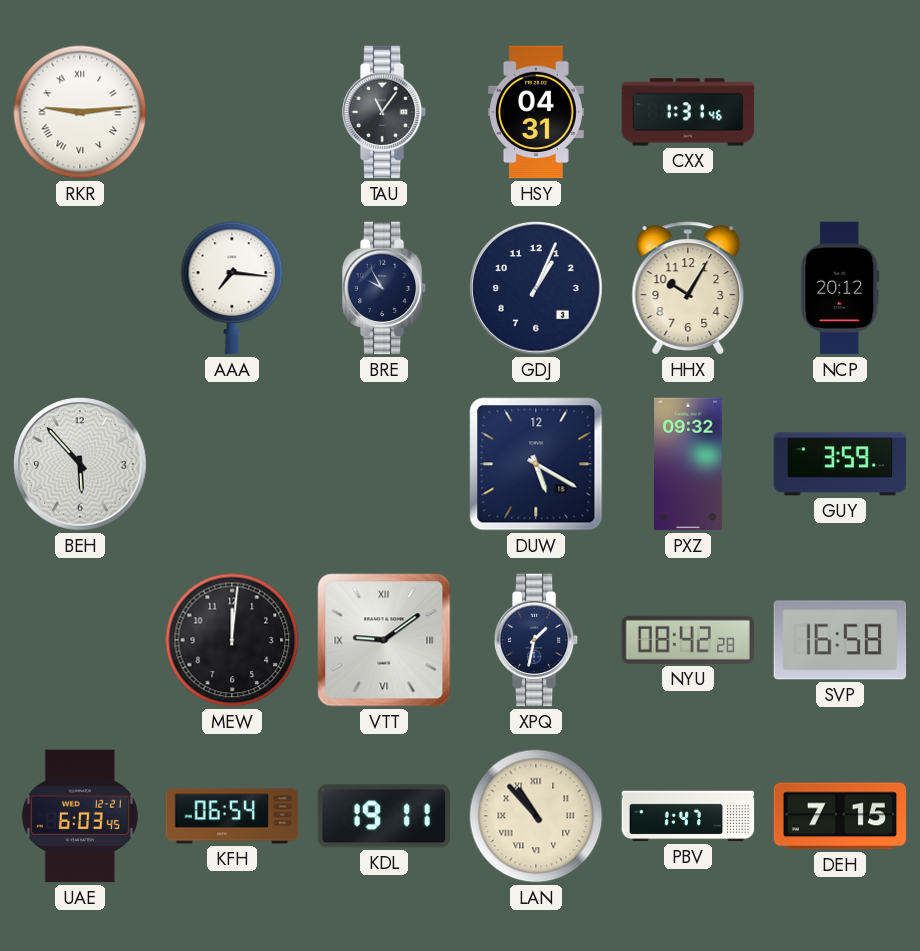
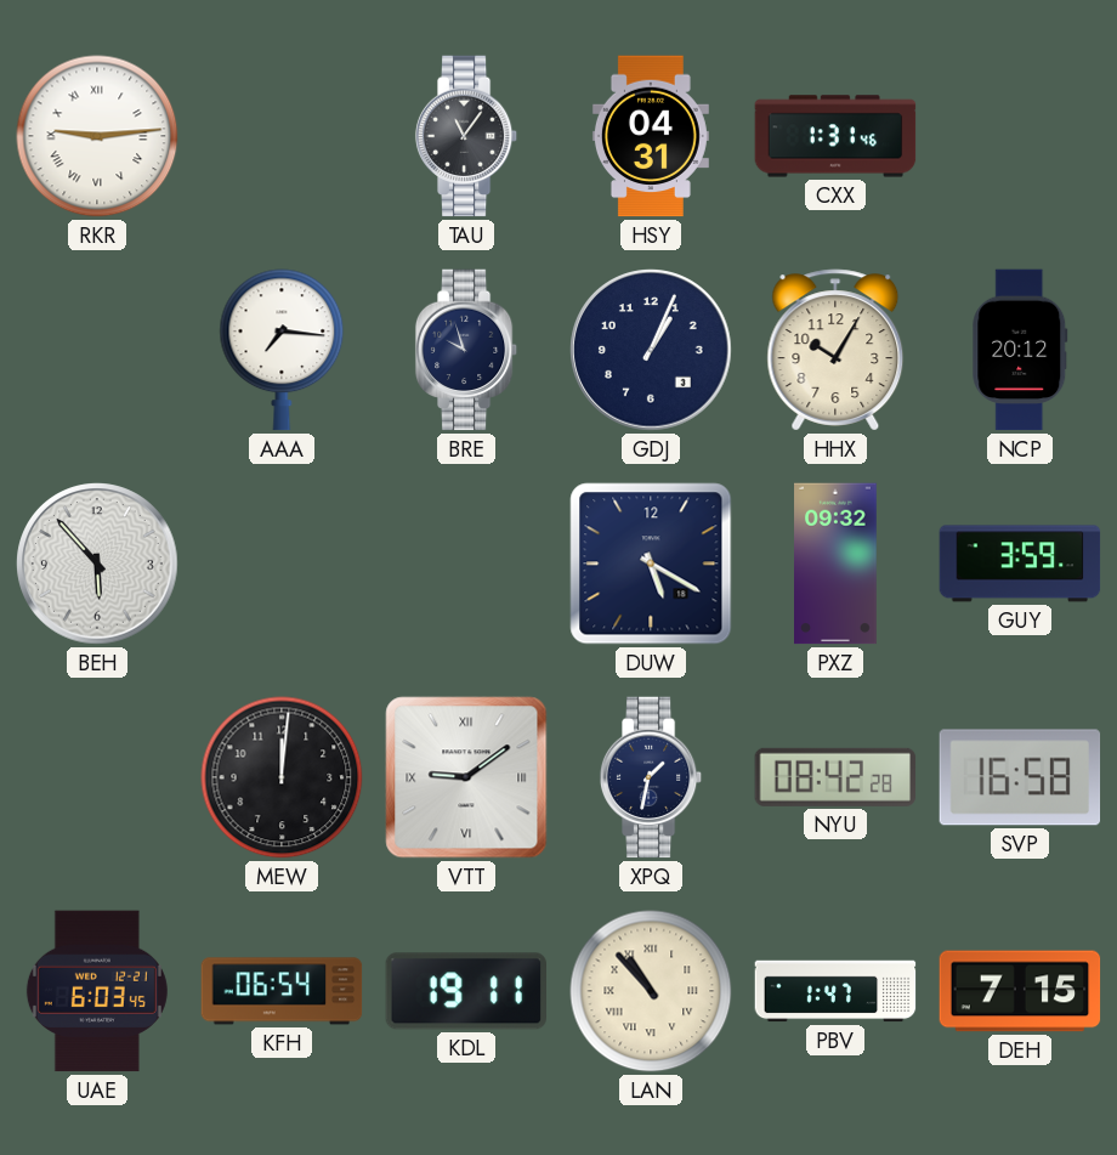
BRE: 9:55 -> 9:57 (466, 350)
